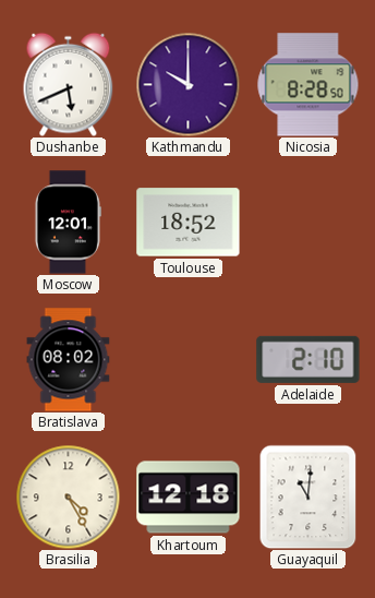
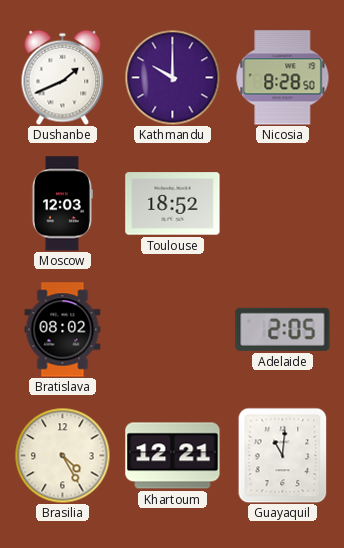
Dushanbe: 5:41 -> 1:41 (63, 77)
Moscow: 12:01 -> 12:03 (62, 204)
Adelaide: 2:10 -> 2:05 (283, 329)
Khartoum: 12:18 -> 12:21 (173, 456)
